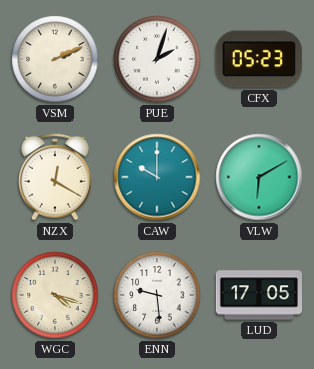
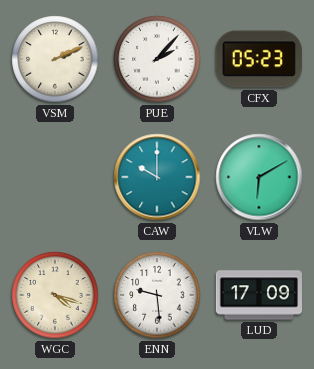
PUE: 2:03 -> 2:07 (157, 59)
NZX: 12:20 -> none (56, 177)
LUD: 17:05 -> 17:09 (258, 295)
